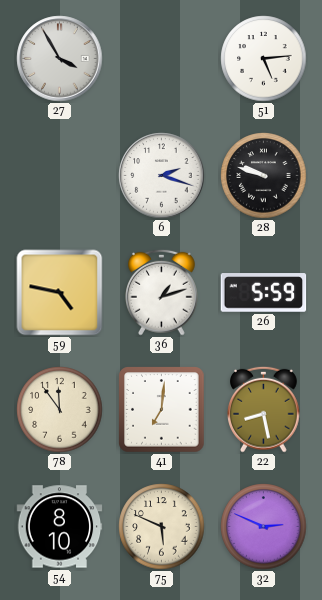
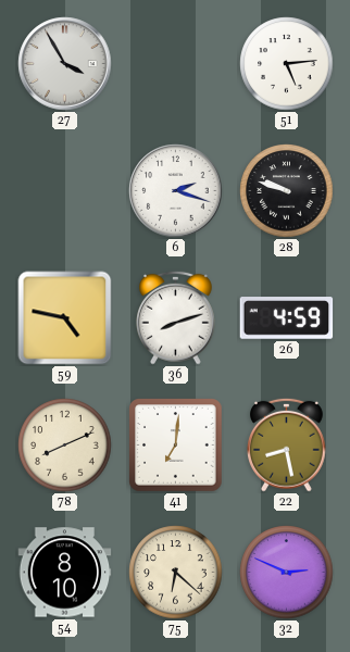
36: 1:12 -> 8:12 (176, 317)
26: 5:59 -> 4:59 (287, 318)
78: 11:54 -> 8:11 (65, 446)
75: 5:49 -> 6:22 (176, 573)
